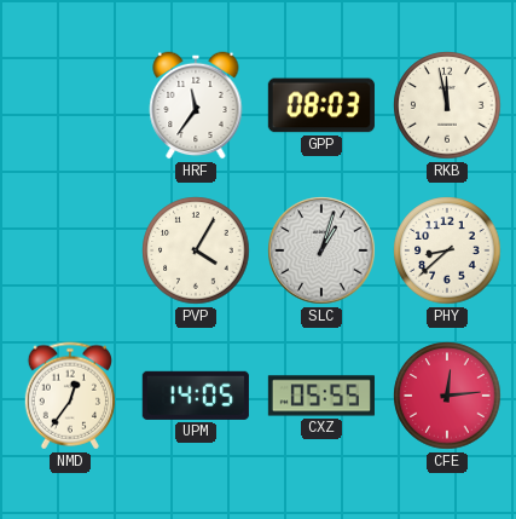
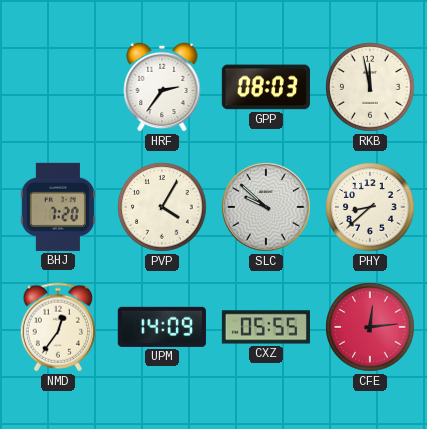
HRF: 11:36 -> 2:36 (162, 87)
BHJ: none -> 7:20 (58, 207)
SLC: 1:03 -> 9:52 (266, 207)
UPM: 14:05 -> 14:09 (162, 327)
